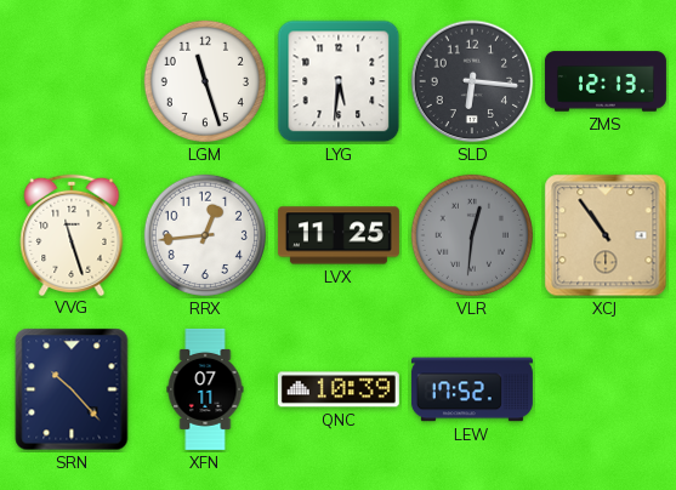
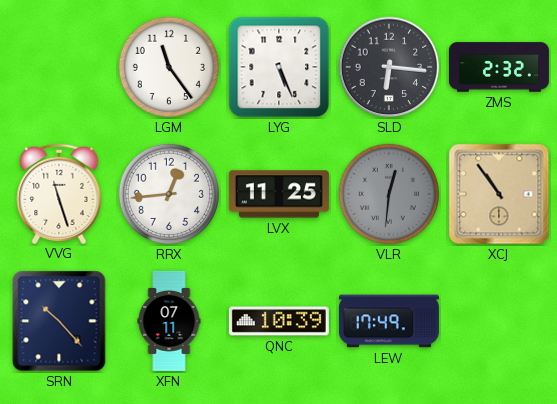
LGM: 11:27 -> 11:24 (169, 67)
LYG: 5:31 -> 5:26 (279, 67)
ZMS: 12:13 -> 2:32 (499, 67)
LEW: 17:52 -> 17:49 (389, 321)
